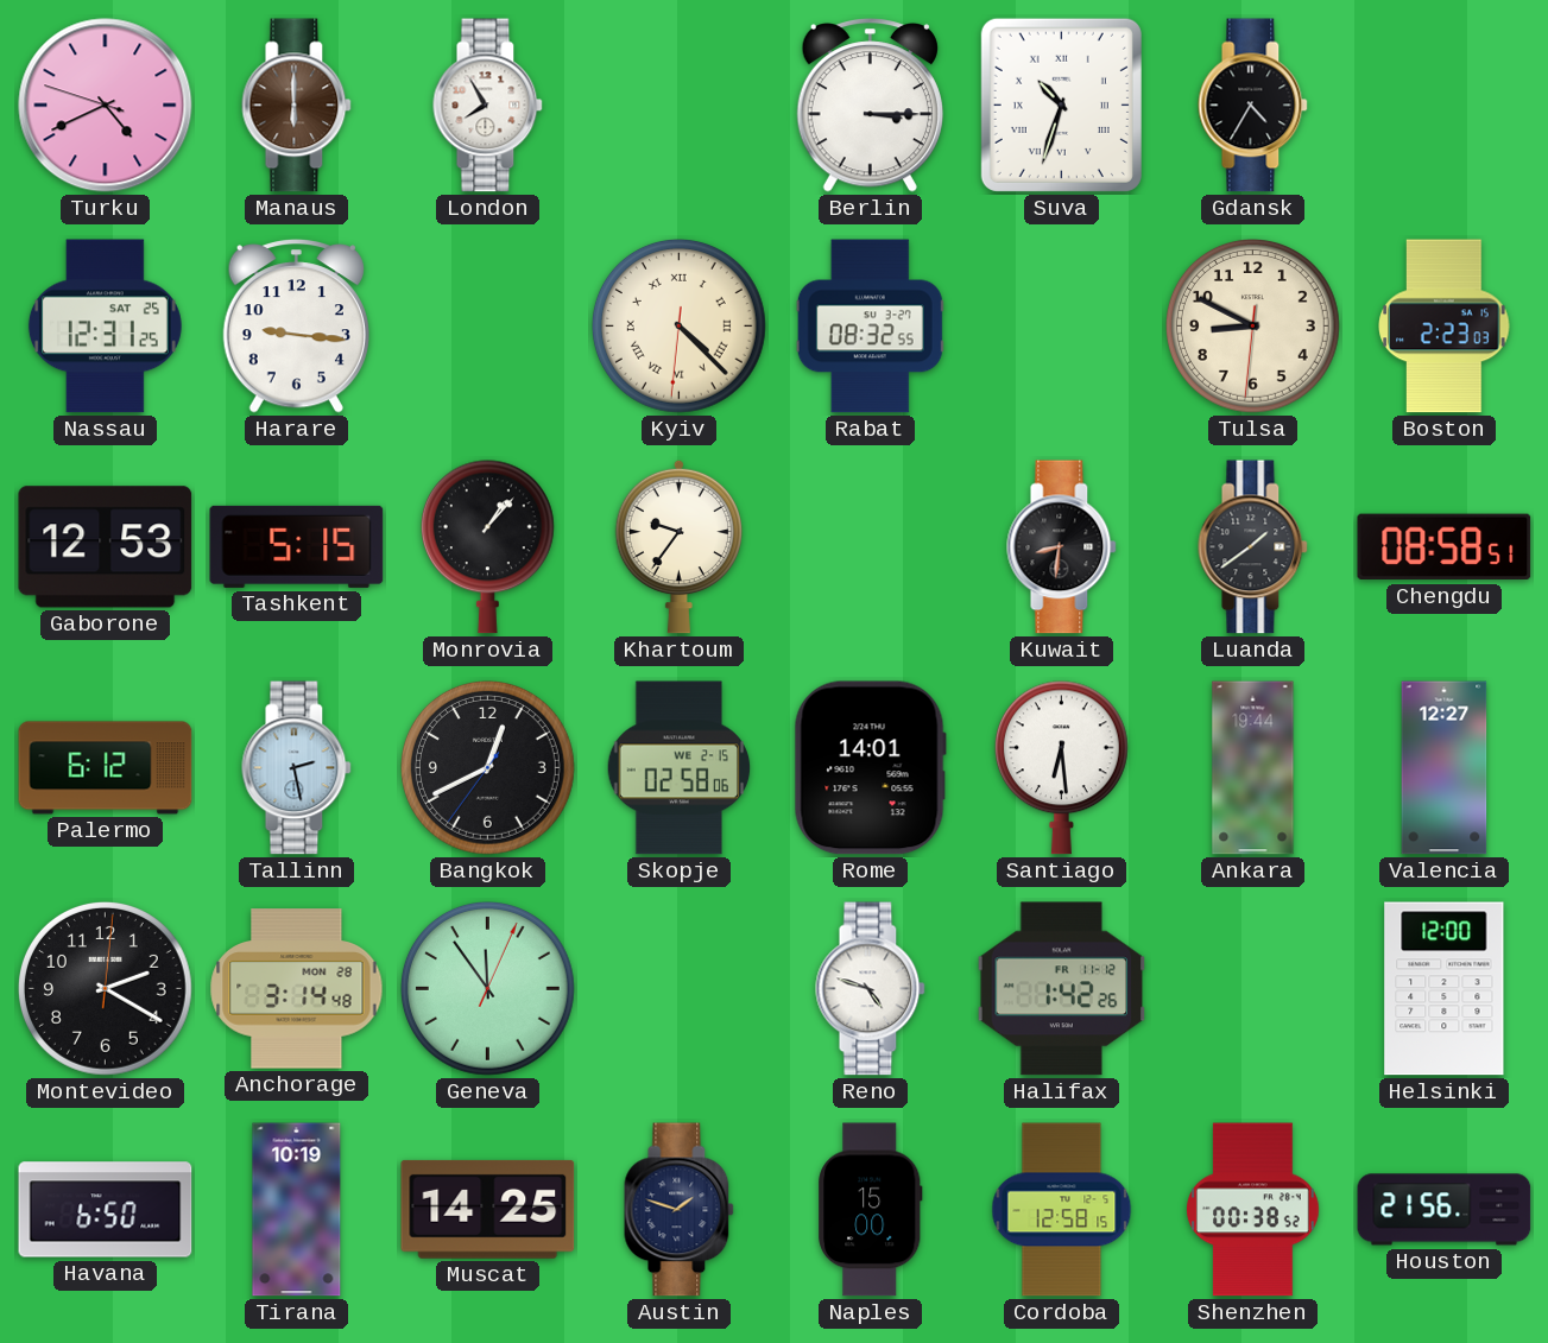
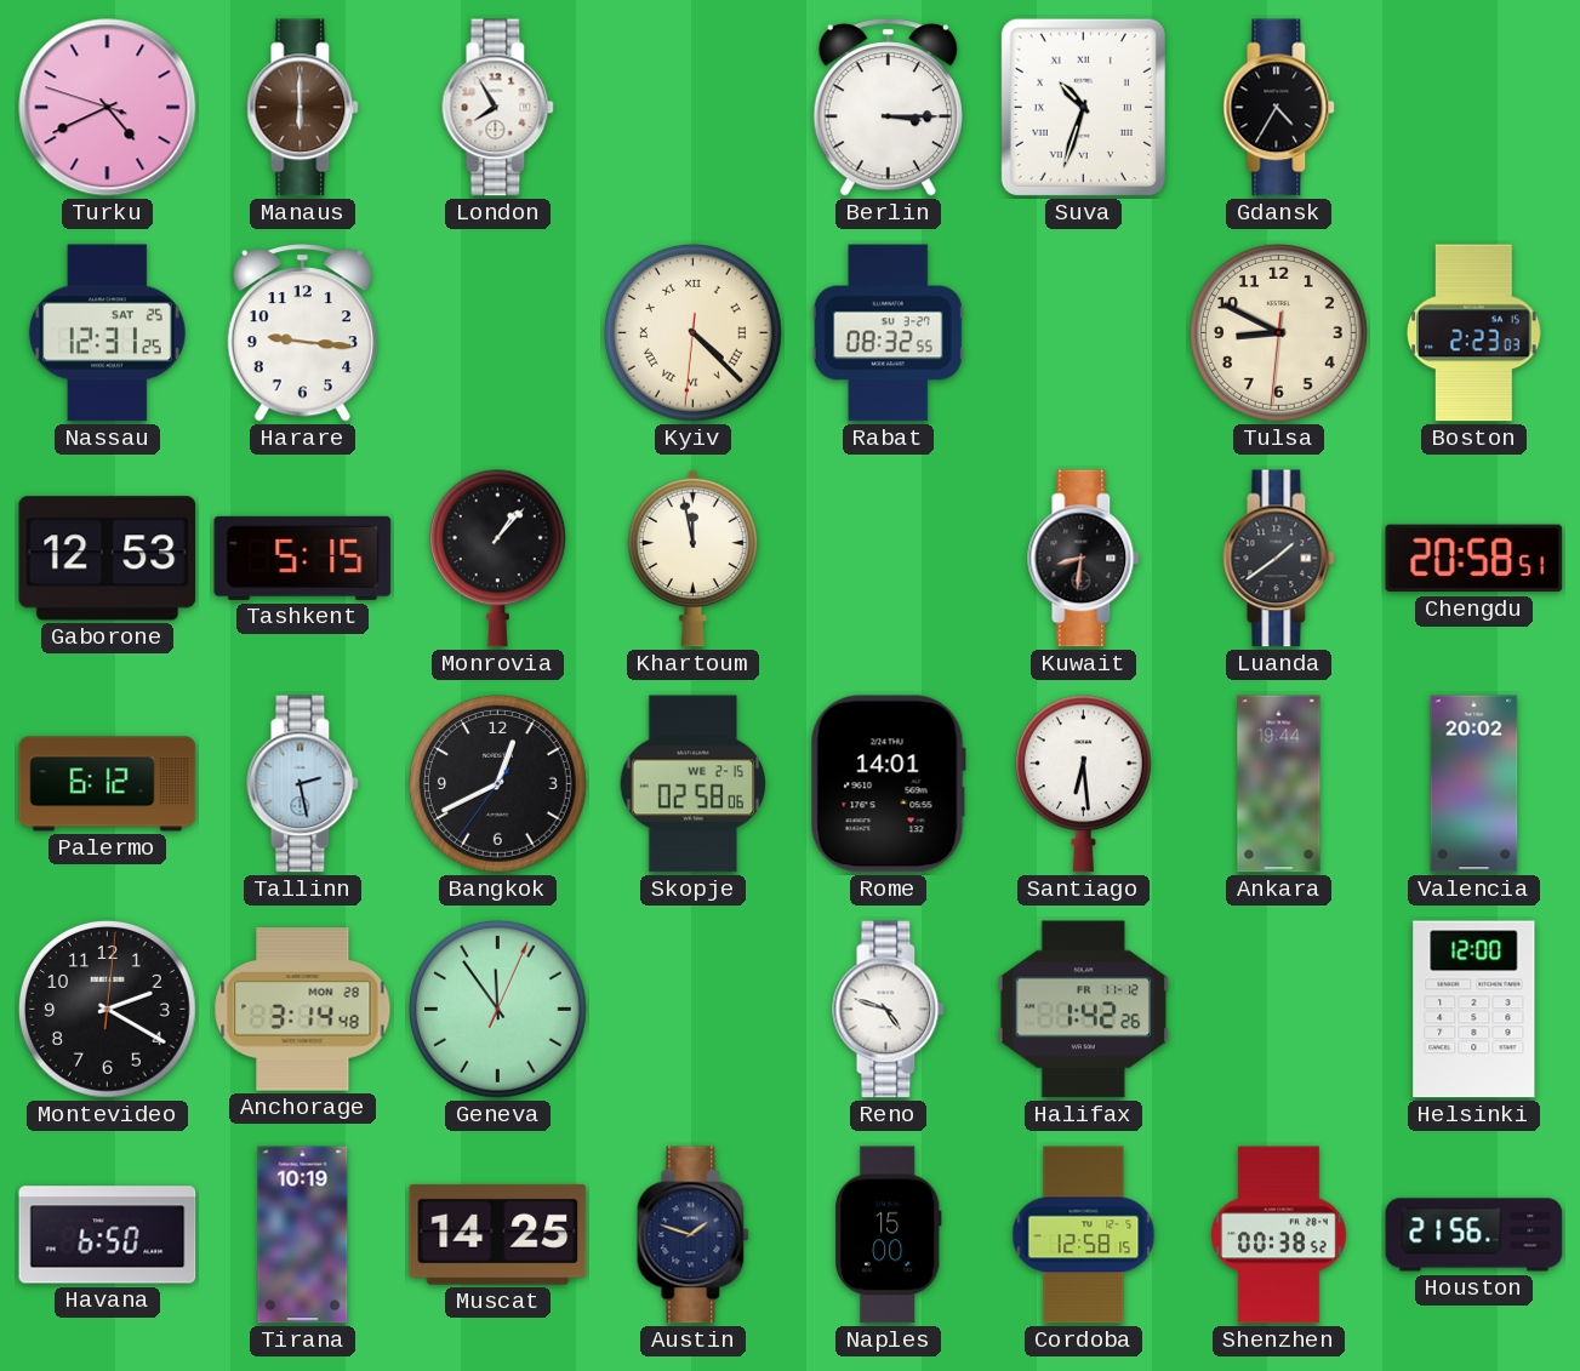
Khartoum: 9:36 -> 11:58 (692, 558)
Chengdu: 08:58 -> 20:58 (1475, 559)
Valencia: 12:27 -> 20:02 (1475, 784)
